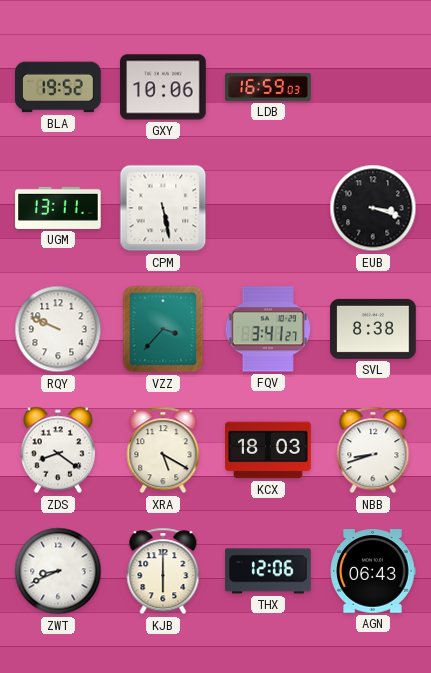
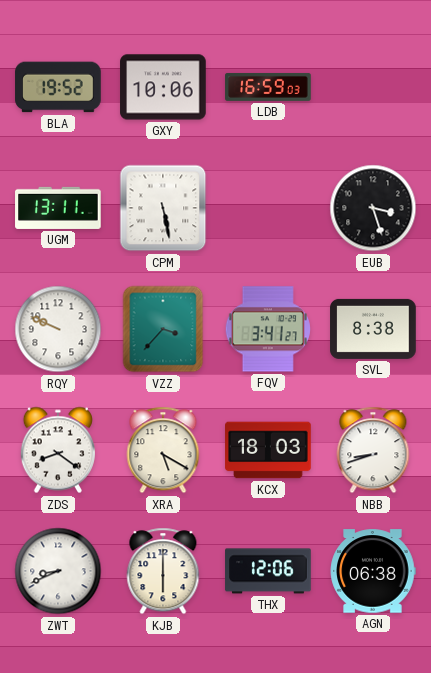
EUB: 3:18 -> 3:27 (373, 208)
AGN: 06:43 -> 06:38 (373, 571)
